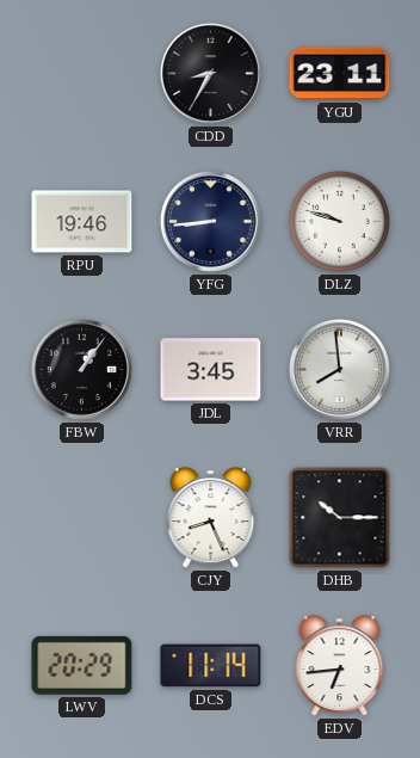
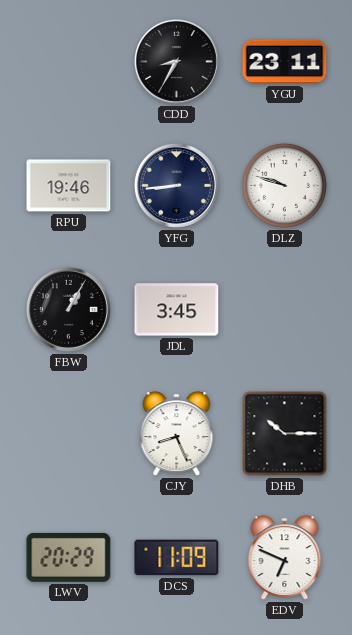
FBW: 1:06 -> 1:05 (68, 309)
VRR: 7:59 -> none (339, 369)
DCS: 11:14 -> 11:09 (177, 558)
EDV: 6:44 -> 6:49 (285, 558)
